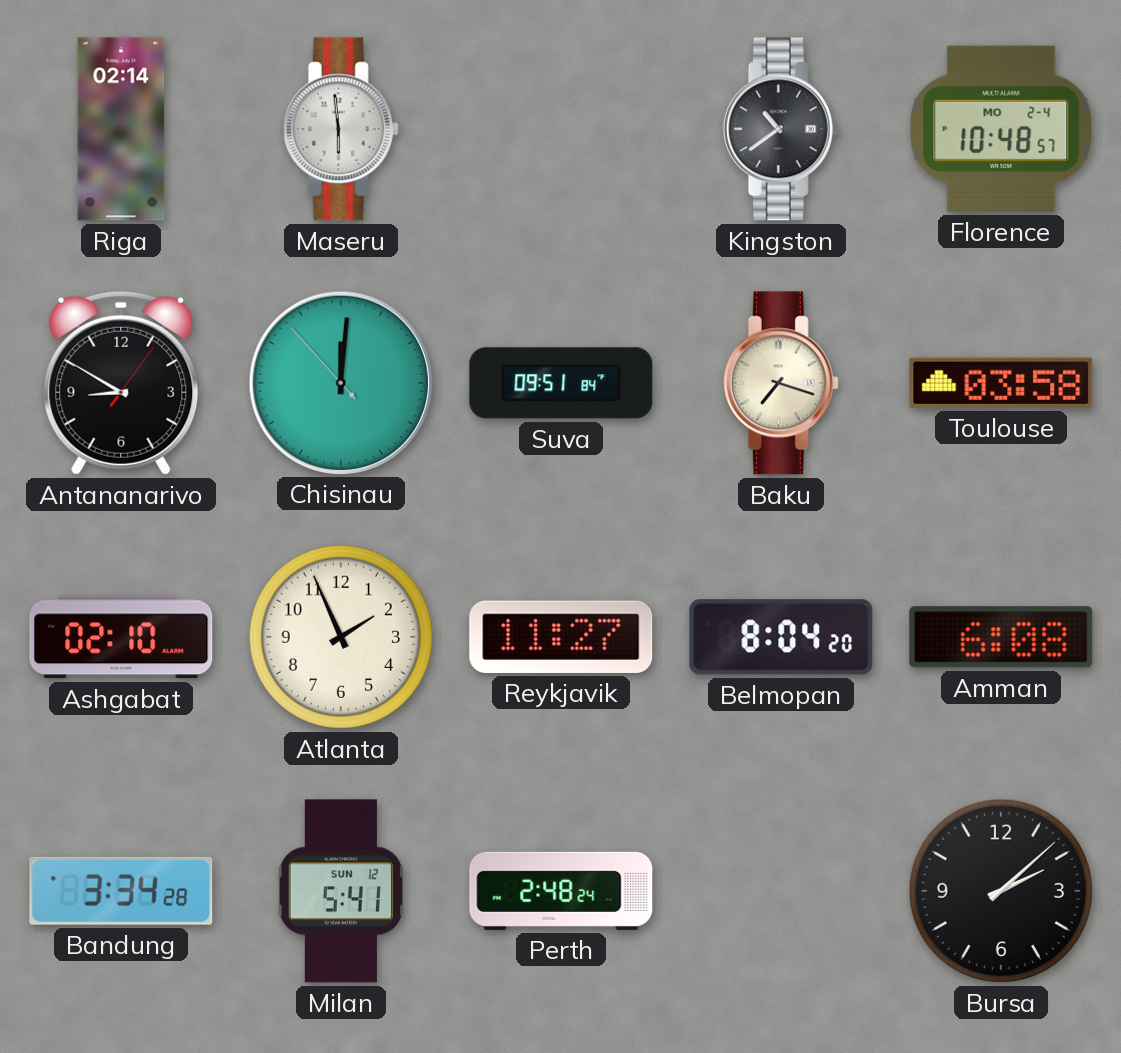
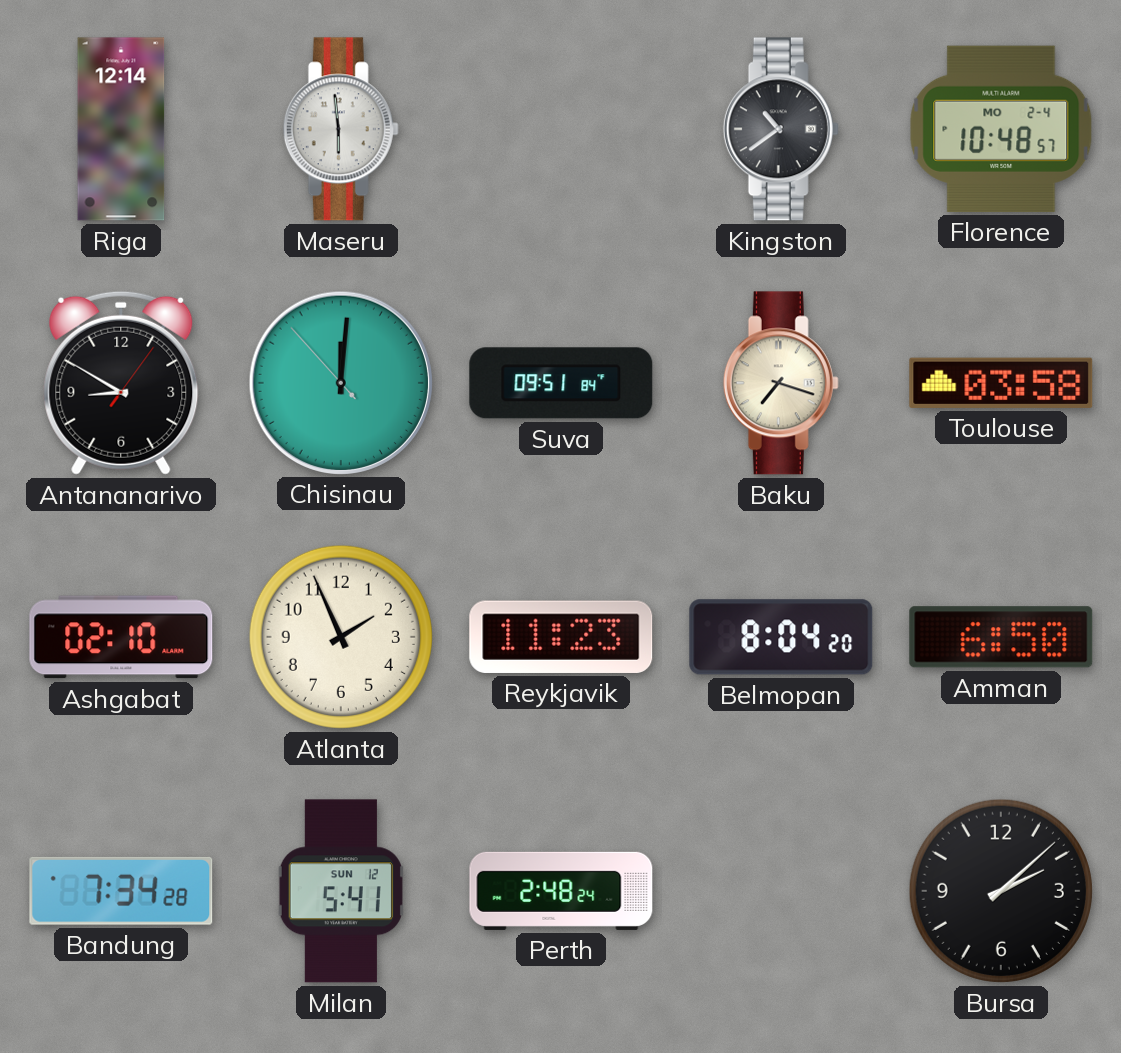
Riga: 02:14 -> 12:14 (121, 129)
Reykjavik: 11:27 -> 11:23 (561, 637)
Amman: 6:08 -> 6:50 (1001, 637)
Bandung: 3:34 -> 7:34 (121, 891)
